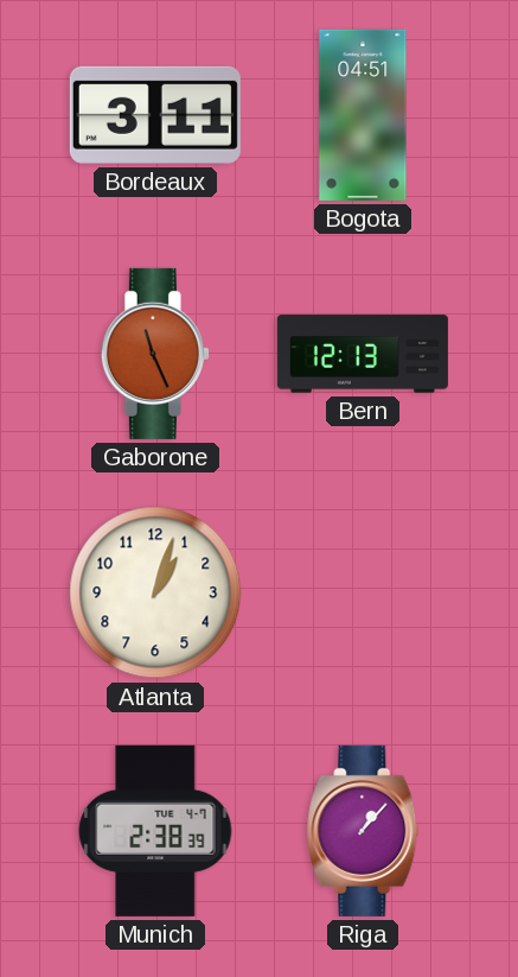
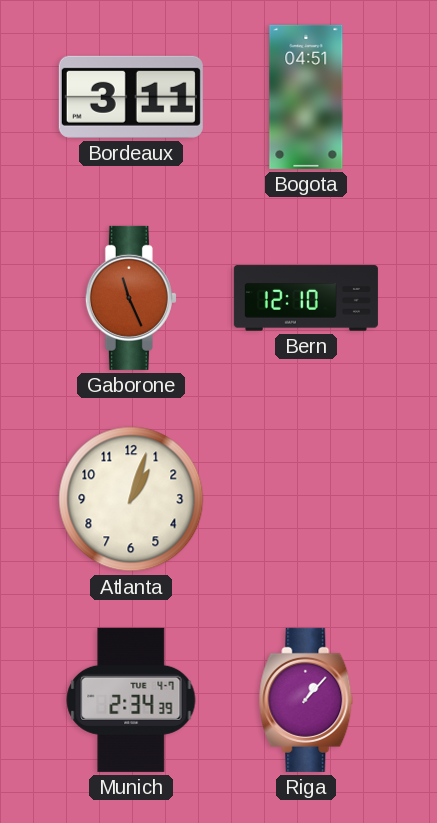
Bern: 12:13 -> 12:10 (306, 298)
Munich: 2:38 -> 2:34 (131, 700)
